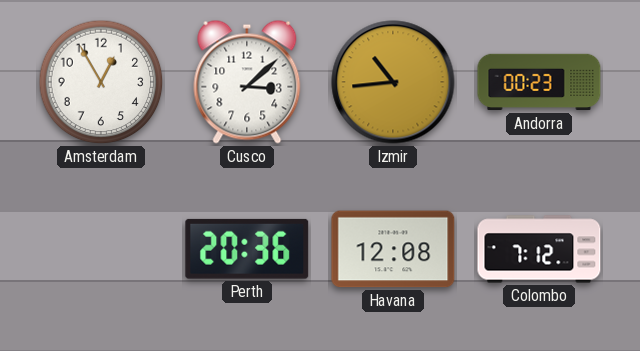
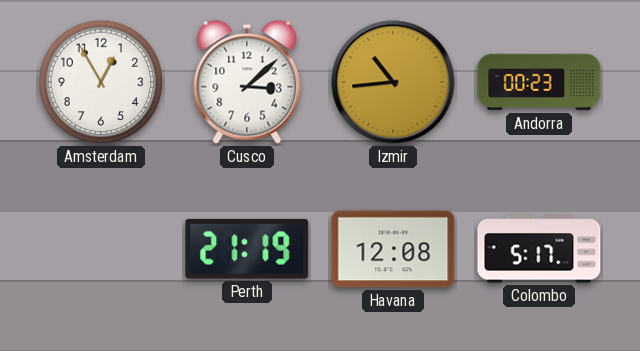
Perth: 20:36 -> 21:19 (247, 249)
Colombo: 7:12 -> 5:17 (539, 249)
